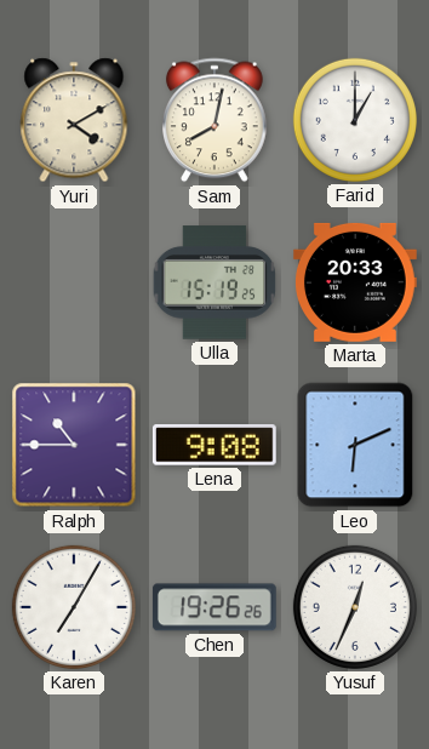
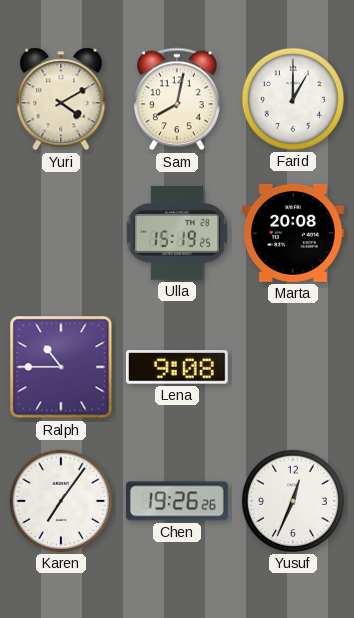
Marta: 20:33 -> 20:08 (293, 233)
Leo: 6:11 -> none (355, 445)
Karen: 7:05 -> 7:06 (61, 501)
